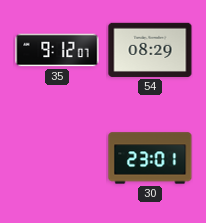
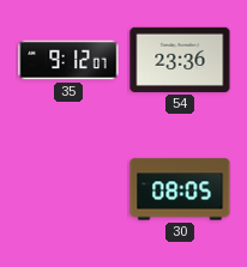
54: 08:29 -> 23:36 (180, 60)
30: 23:01 -> 08:05 (180, 189)
